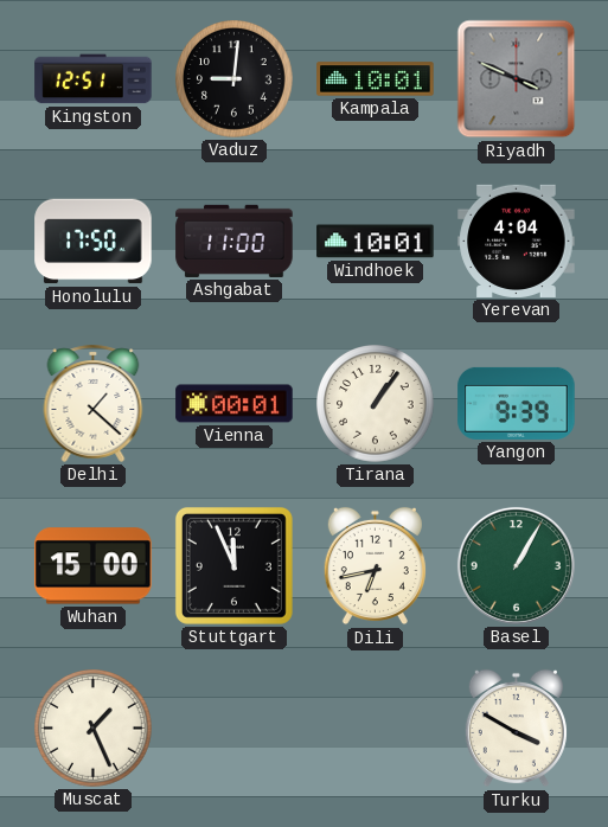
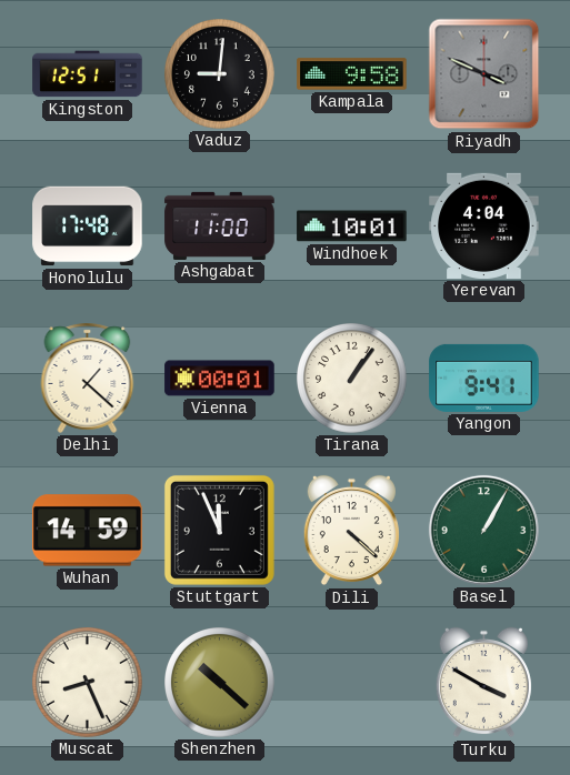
Kampala: 10:01 -> 9:58 (352, 74)
Honolulu: 17:50 -> 17:48 (88, 227)
Yangon: 9:39 -> 9:41 (484, 378)
Wuhan: 15:00 -> 14:59 (88, 531)
Dili: 6:43 -> 4:22 (351, 531)
Muscat: 1:26 -> 8:26 (88, 683)
Shenzhen: none -> 10:22 (220, 683)
